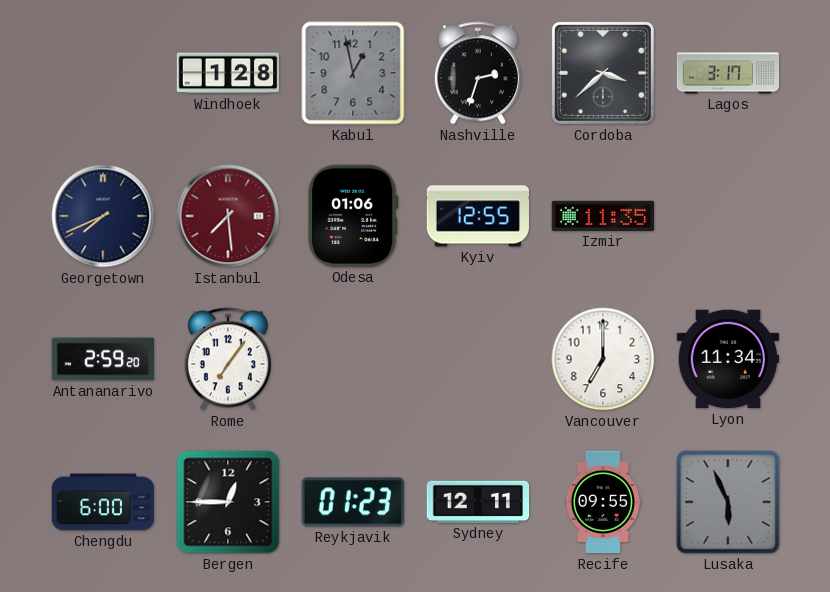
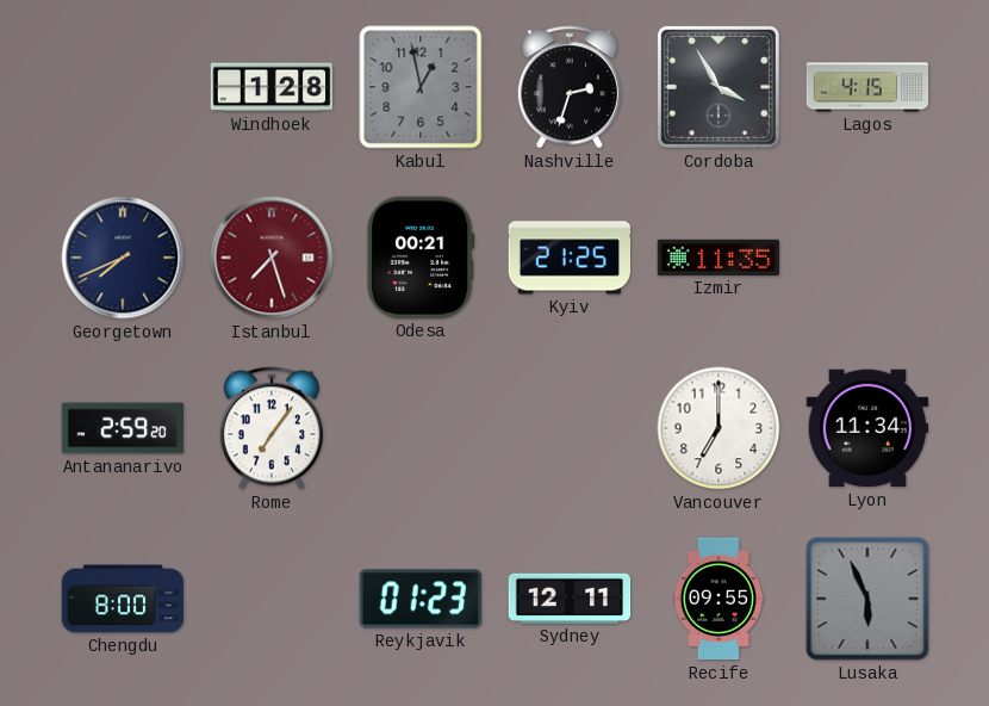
Cordoba: 3:38 -> 3:55 (719, 87)
Lagos: 3:17 -> 4:15 (867, 87)
Istanbul: 7:29 -> 7:27 (272, 258)
Odesa: 01:06 -> 00:21 (421, 258)
Kyiv: 12:55 -> 21:25 (568, 258)
Chengdu: 6:00 -> 8:00 (123, 599)
Bergen: 12:45 -> none (228, 502)
